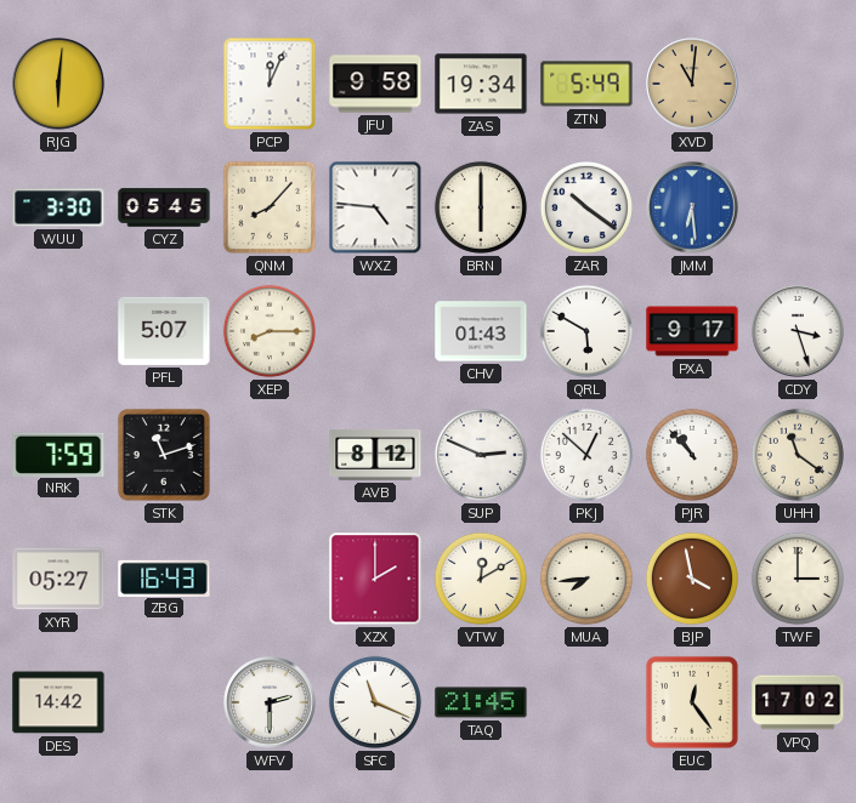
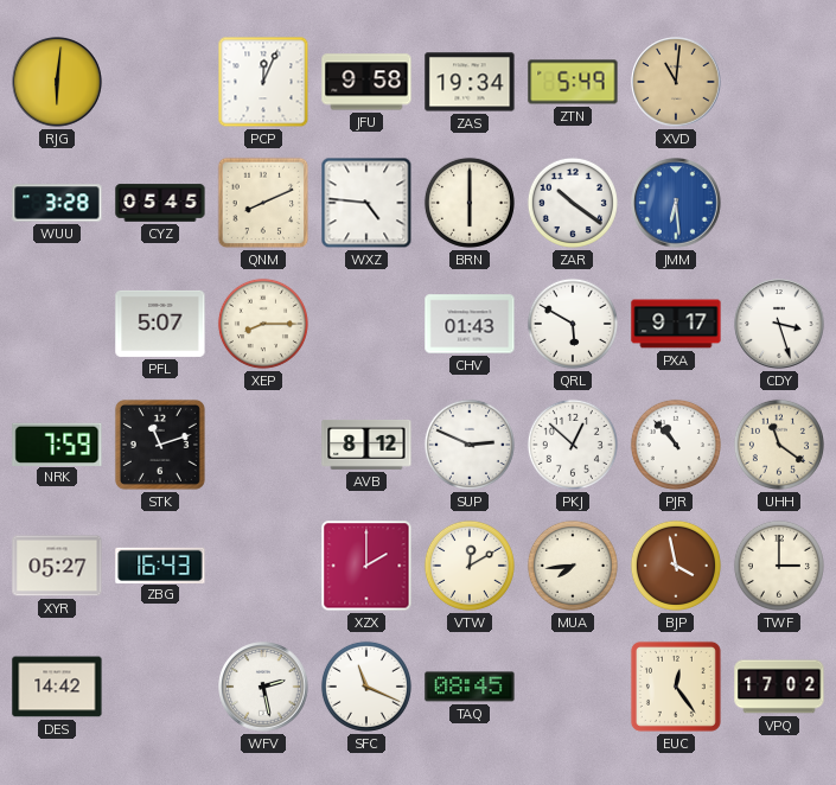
WUU: 3:30 -> 3:28 (57, 203)
QNM: 8:07 -> 8:11 (263, 203)
WFV: 2:30 -> 2:28 (263, 687)
TAQ: 21:45 -> 08:45 (470, 687)
